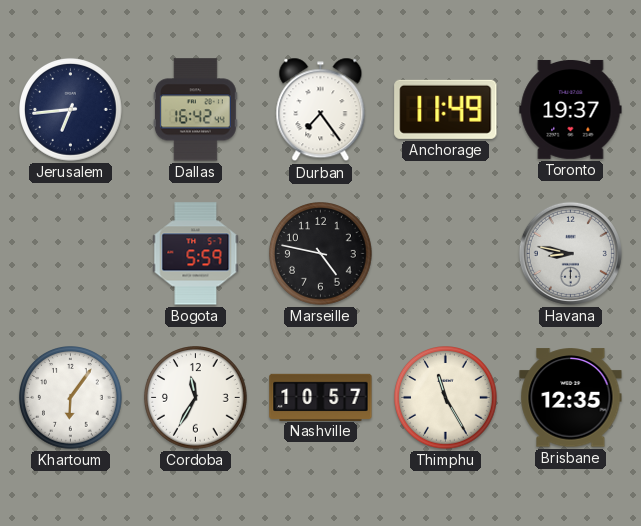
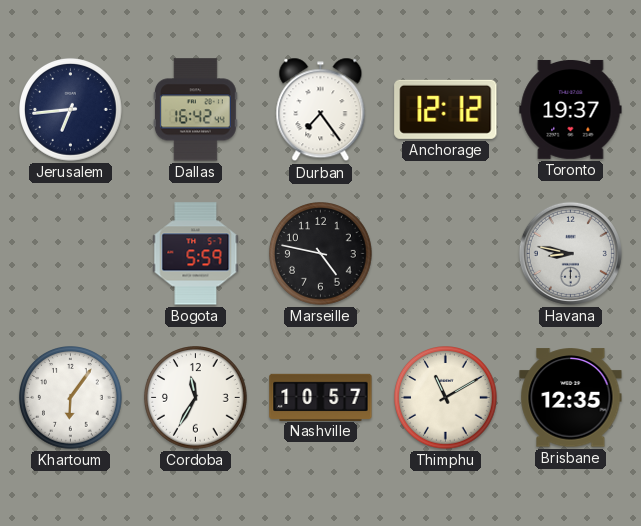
Anchorage: 11:49 -> 12:12 (446, 109)
Thimphu: 11:25 -> 11:10 (446, 398)
